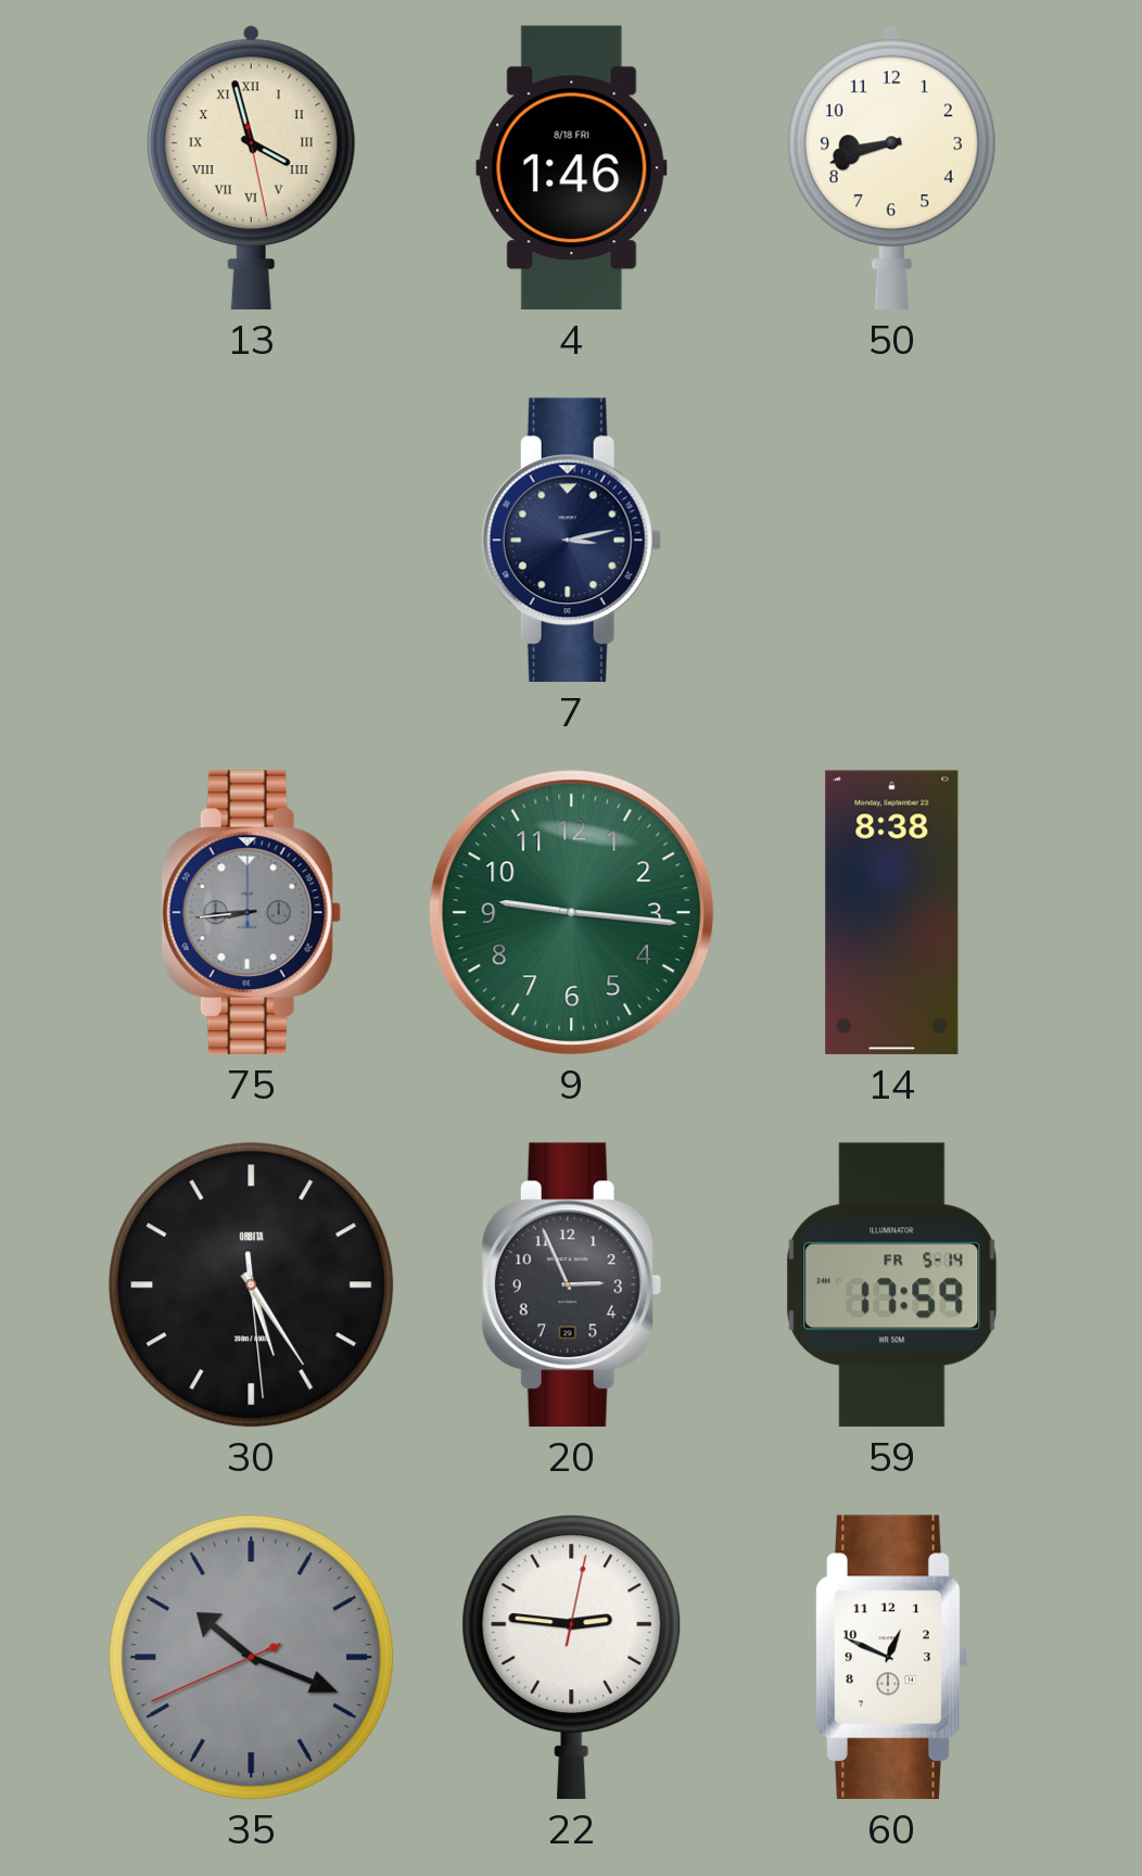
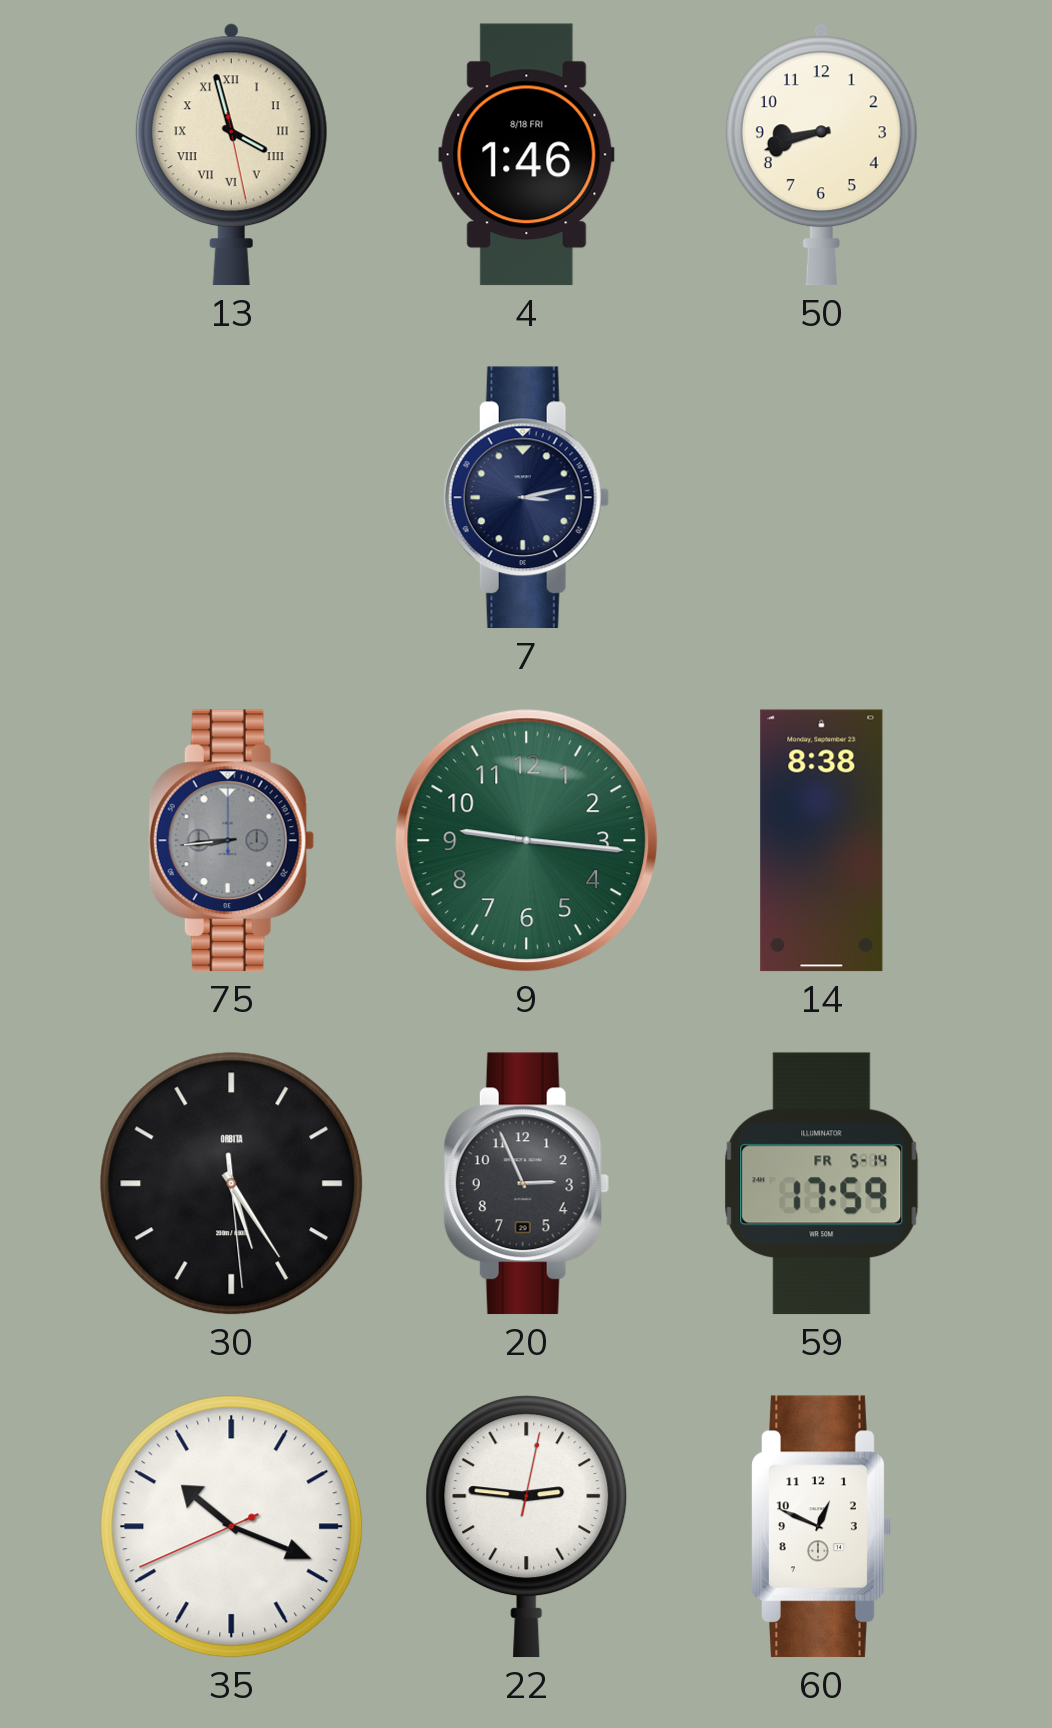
35 dial: grey -> white (232, 1527)
